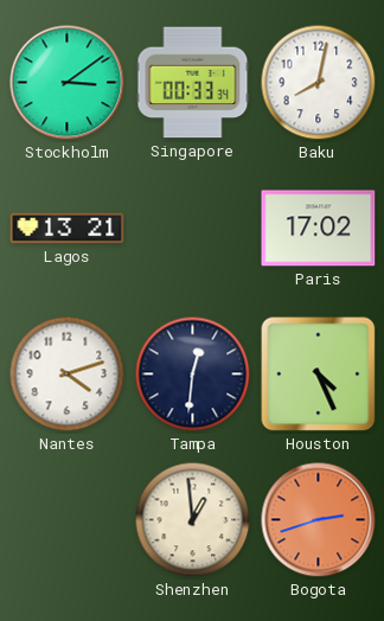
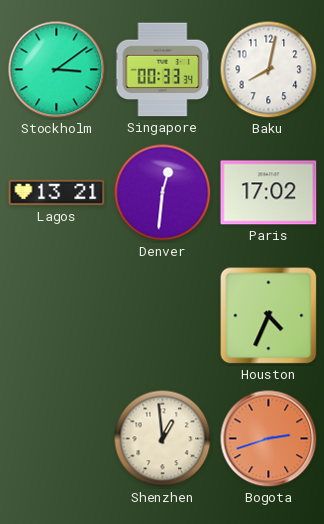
Denver: none -> 12:31 (163, 193)
Nantes: 4:12 -> none (68, 374)
Tampa: 12:31 -> none (193, 374)
Houston: 4:26 -> 4:34 (269, 316)
